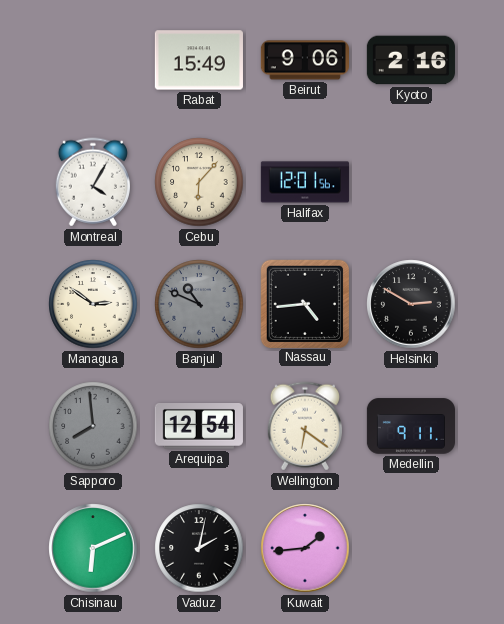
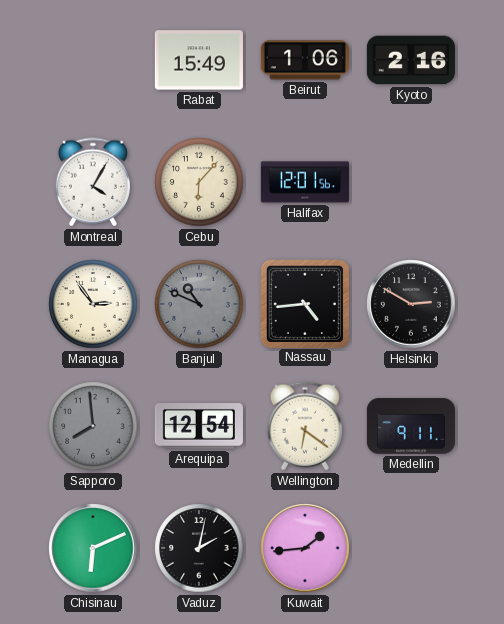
Beirut: 9:06 -> 1:06 (305, 60)
Managua: 2:51 -> 2:54 (93, 304)
